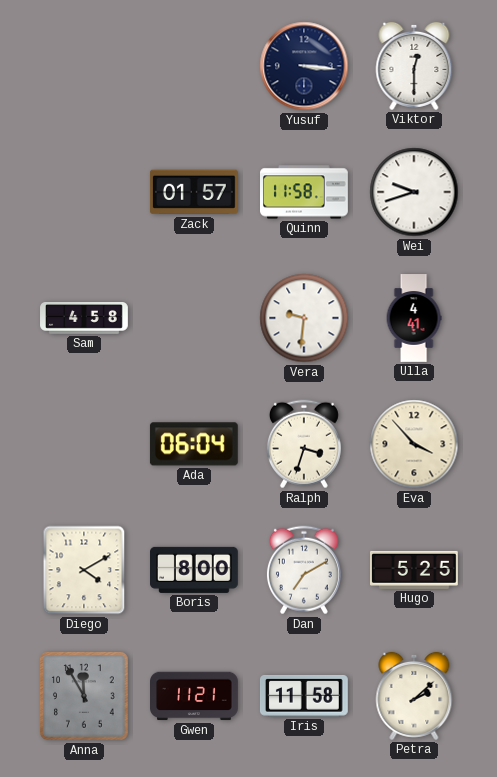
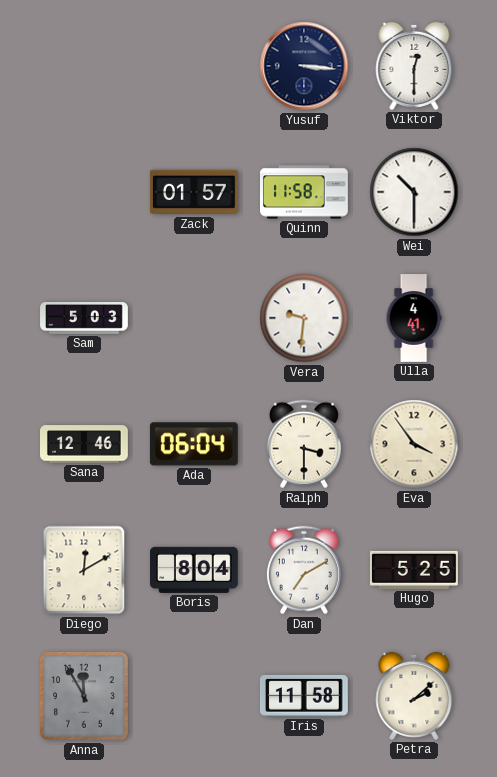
Wei: 9:42 -> 10:30 (414, 192)
Sam: 4:58 -> 5:03 (84, 319)
Sana: none -> 12:46 (85, 444)
Ralph: 3:33 -> 3:30 (304, 444)
Eva: 3:53 -> 3:54 (414, 444)
Diego: 4:10 -> 12:10 (84, 570)
Boris: 8:00 -> 8:04 (195, 570)
Gwen: 11:21 -> none (195, 696)
